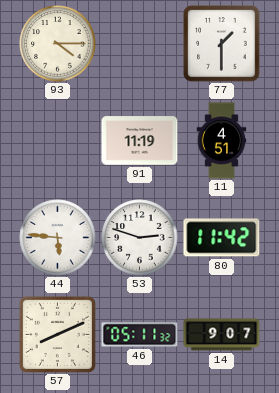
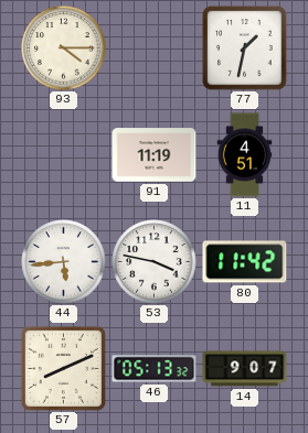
77: 1:30 -> 1:32 (245, 48)
44: 5:46 -> 5:44 (64, 262)
53: 2:48 -> 3:47 (155, 262)
46: 05:11 -> 05:13 (155, 369)
